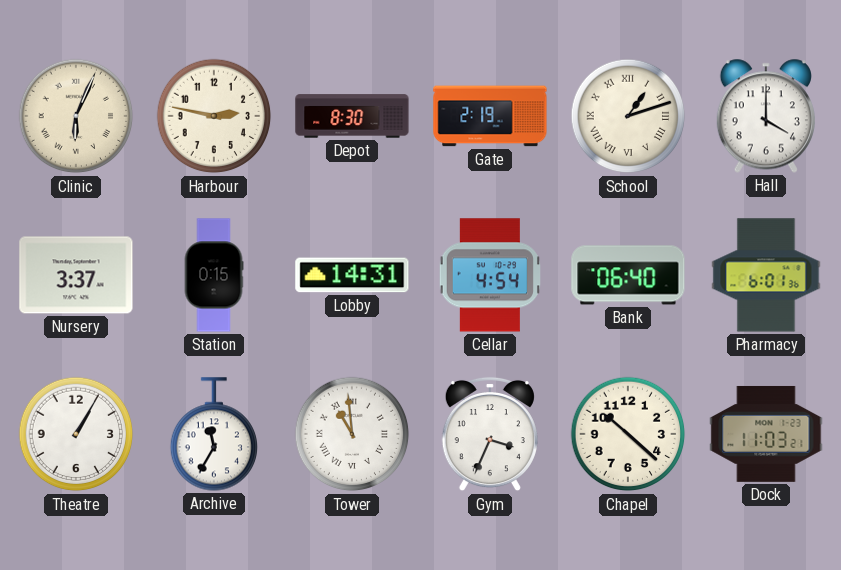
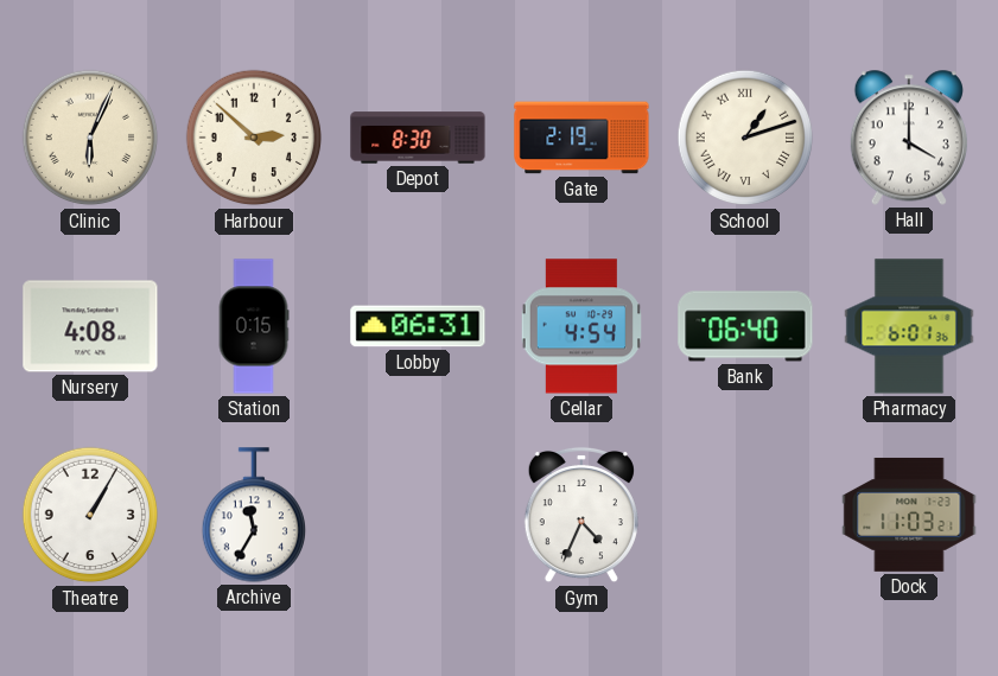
Harbour: 2:47 -> 2:52 (254, 138)
Nursery: 3:37 -> 4:08 (90, 326)
Lobby: 14:31 -> 06:31 (418, 326)
Tower: 10:59 -> none (352, 434)
Gym: 3:34 -> 4:34 (581, 515)
Chapel: 10:22 -> none (628, 434)
